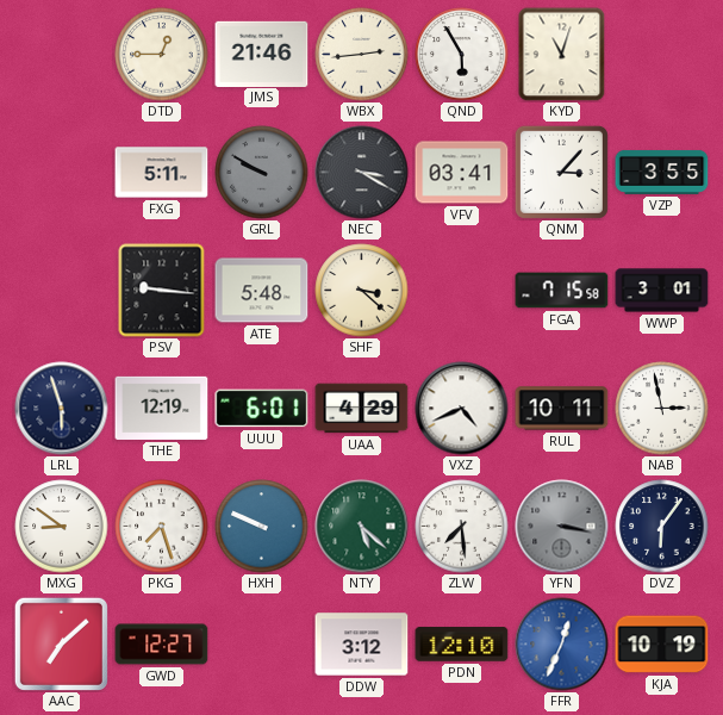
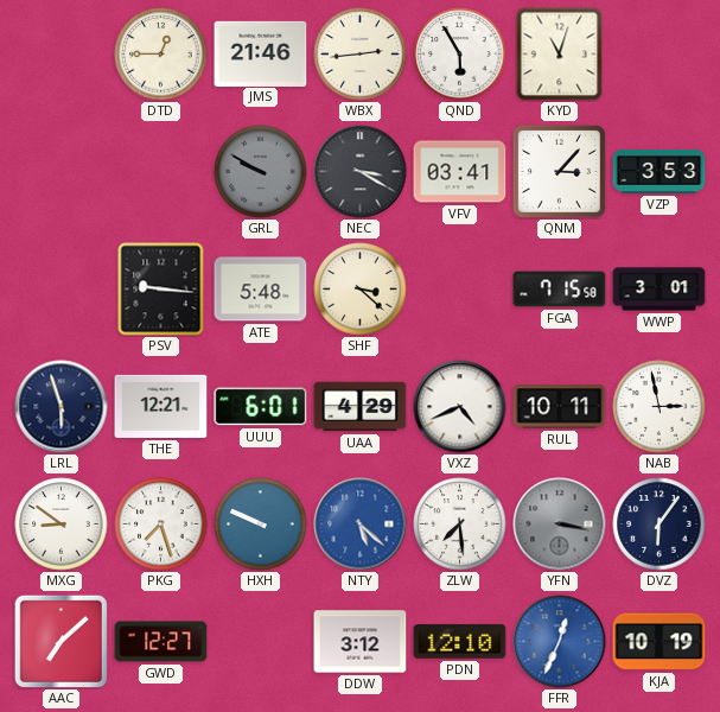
FXG: 5:11 -> none (162, 173)
VZP: 3:55 -> 3:53 (660, 171)
THE: 12:19 -> 12:21 (161, 406)
NTY dial: green -> blue (361, 525)
